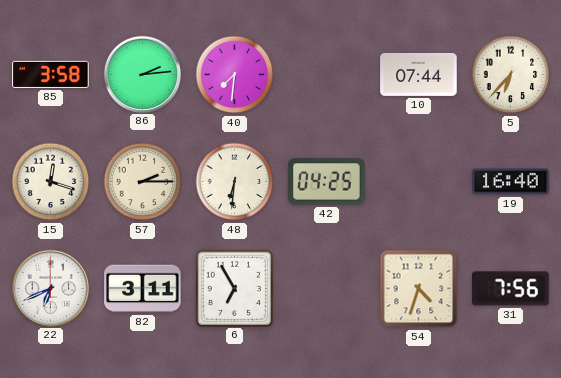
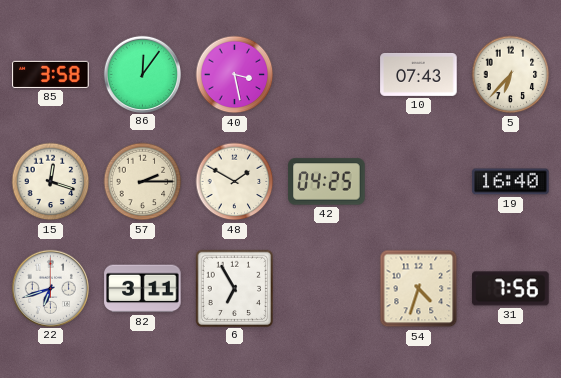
86: 2:14 -> 12:06 (142, 74)
40: 7:31 -> 3:28 (235, 75)
10: 07:44 -> 07:43 (419, 74)
48: 6:31 -> 1:50 (235, 182)
22: 6:41 -> 6:42 (50, 288)
